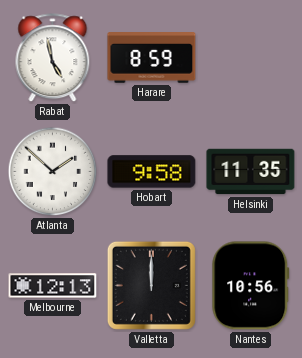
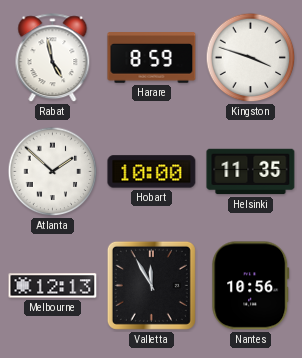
Kingston: none -> 3:48 (251, 58)
Hobart: 9:58 -> 10:00 (152, 172)
Valletta: 12:00 -> 11:55 (151, 285)
